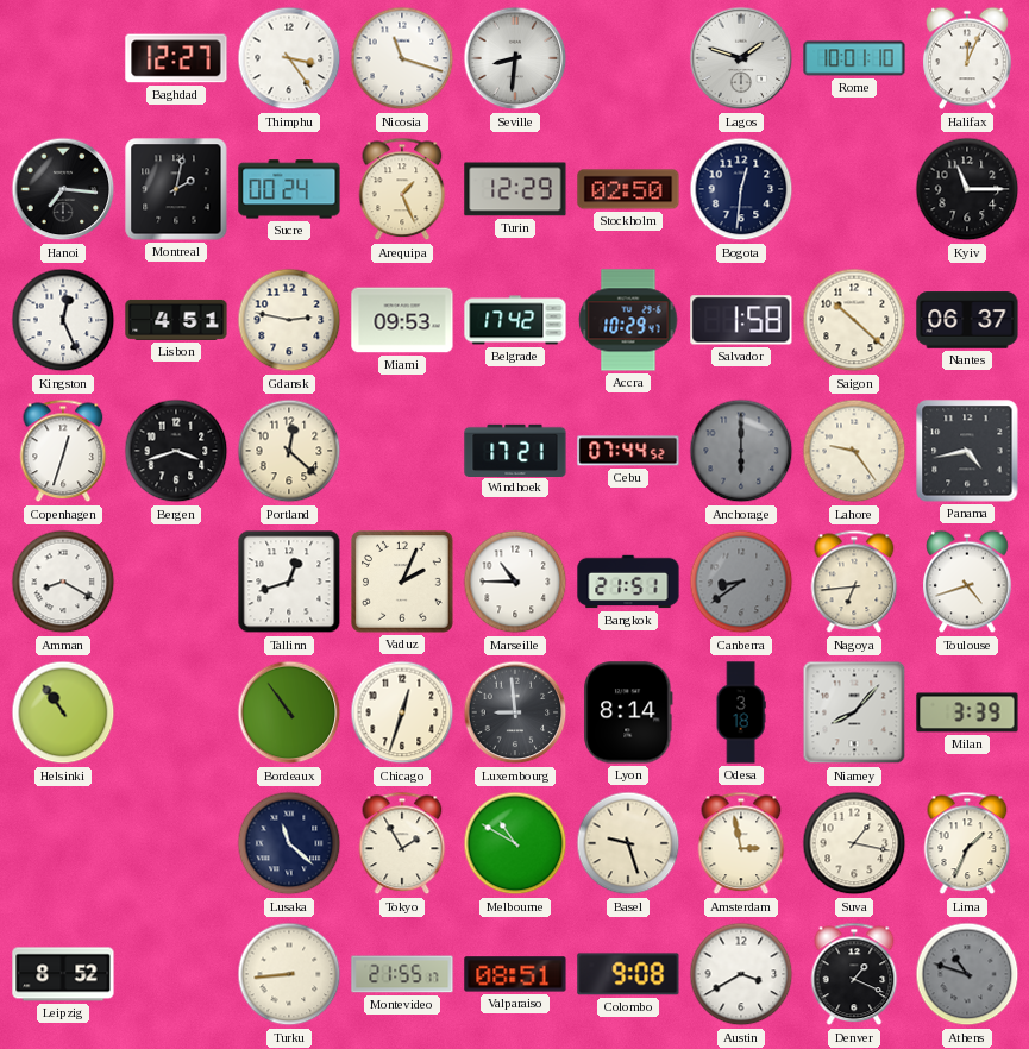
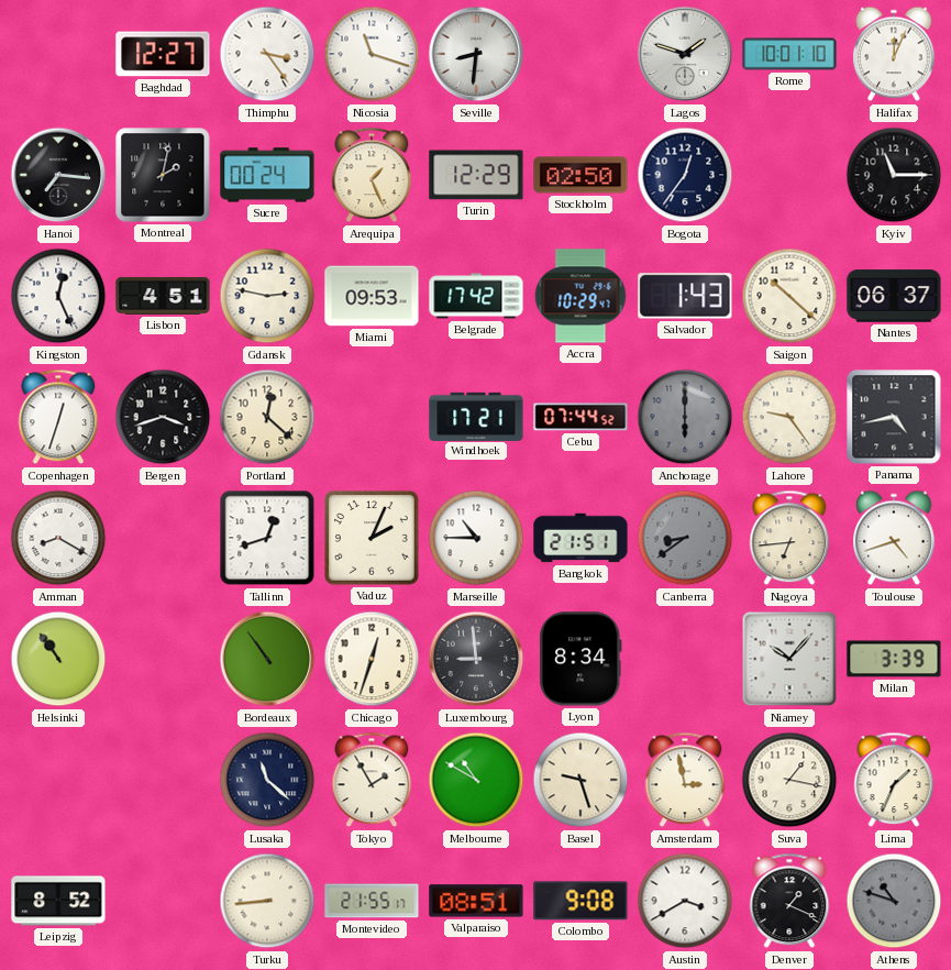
Bogota: 12:31 -> 12:36 (685, 175)
Salvador: 1:58 -> 1:43 (685, 296)
Lyon: 8:14 -> 8:34 (580, 659)
Odesa: 3:18 -> none (741, 712)
Niamey: 8:07 -> 10:07 (789, 659)
